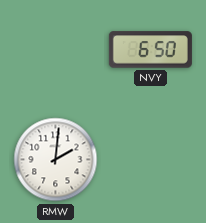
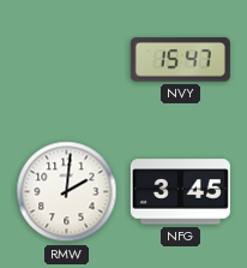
NVY: 6:50 -> 15:47 (180, 60)
NFG: none -> 3:45 (180, 192)
